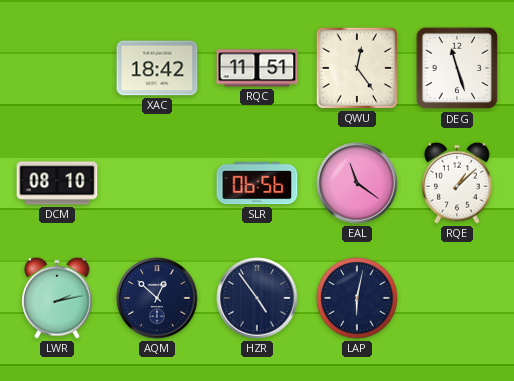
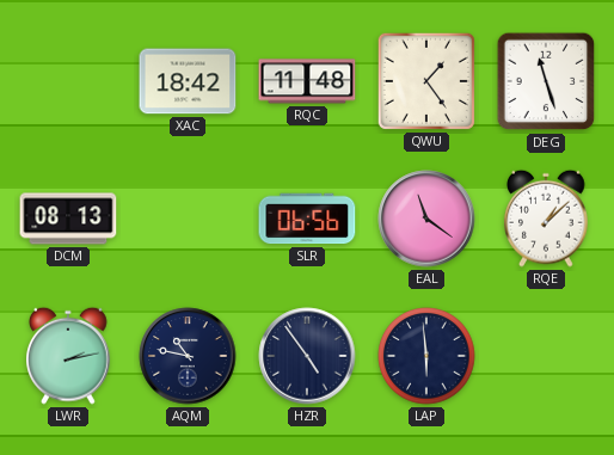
RQC: 11:51 -> 11:48 (307, 81)
QWU: 12:24 -> 1:24 (426, 81)
DCM: 08:10 -> 08:13 (68, 219)
AQM: 12:52 -> 10:47 (188, 356)
LAP: 6:02 -> 5:59 (426, 356)
